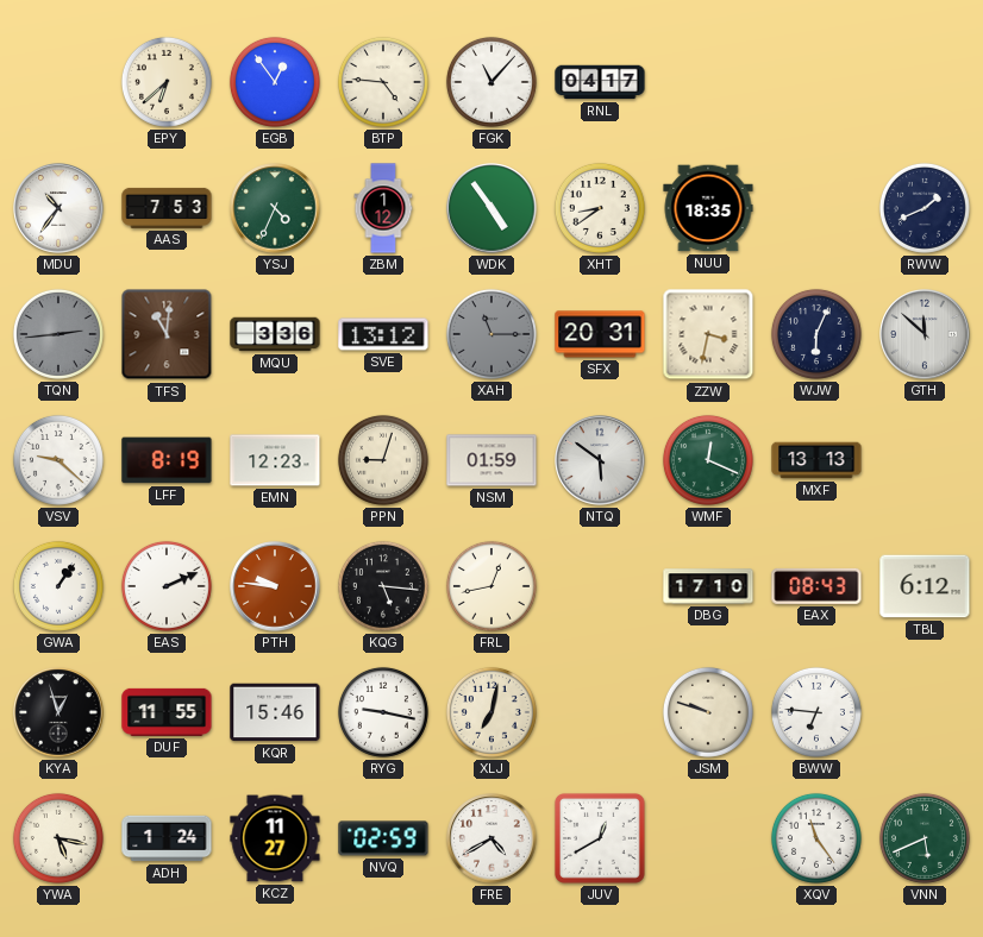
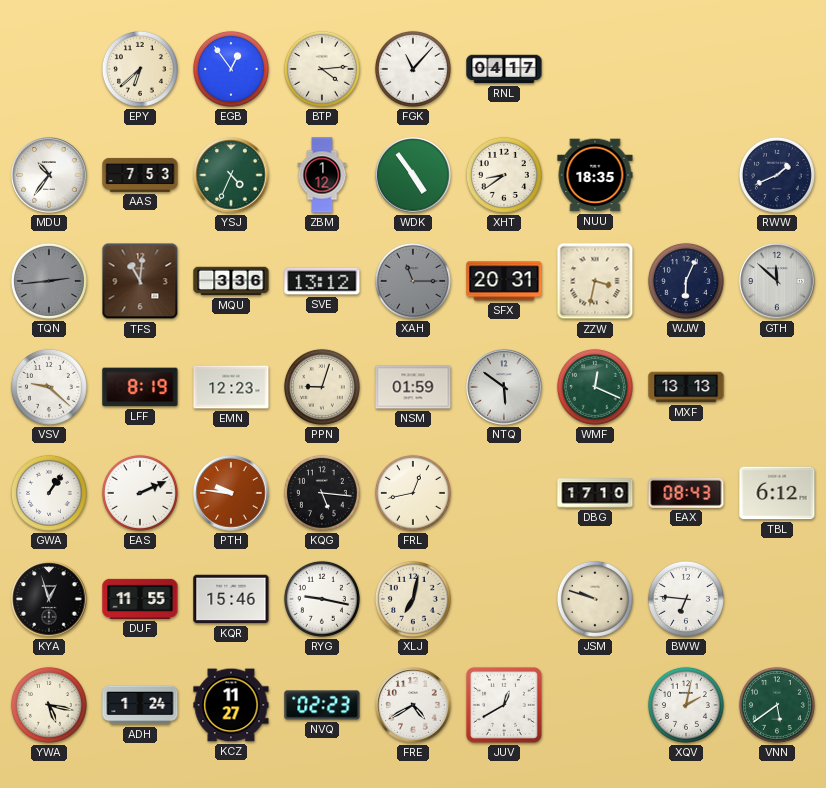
BTP: 4:46 -> 4:14 (322, 69)
NVQ: 02:59 -> 02:23 (322, 705)
XQV: 11:24 -> 2:02 (686, 705)
VNN: 5:41 -> 5:39 (777, 705)
